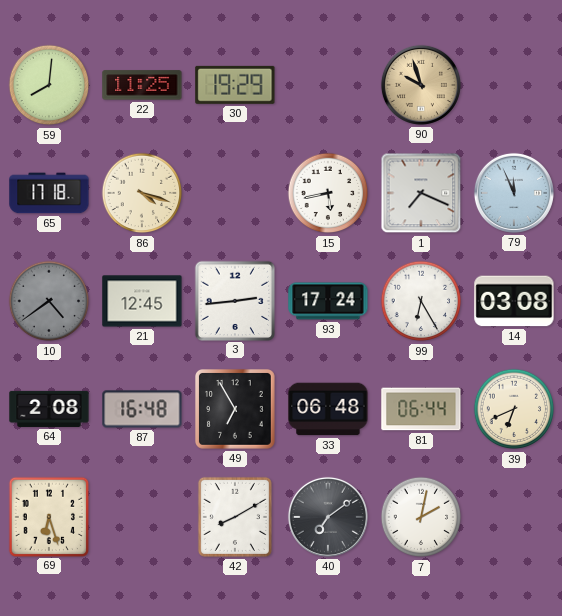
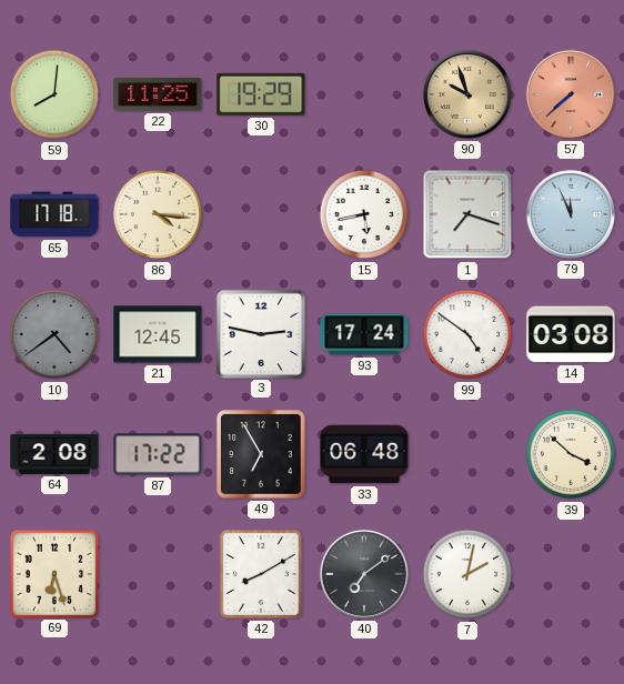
57: none -> 7:38 (571, 94)
86: 4:18 -> 4:16 (158, 214)
1: 7:19 -> 7:18 (467, 214)
3: 2:44 -> 2:47 (260, 333)
99: 6:25 -> 4:51 (467, 334)
87: 16:48 -> 17:22 (158, 454)
81: 06:44 -> none (421, 409)
39: 6:41 -> 3:52 (571, 454)
